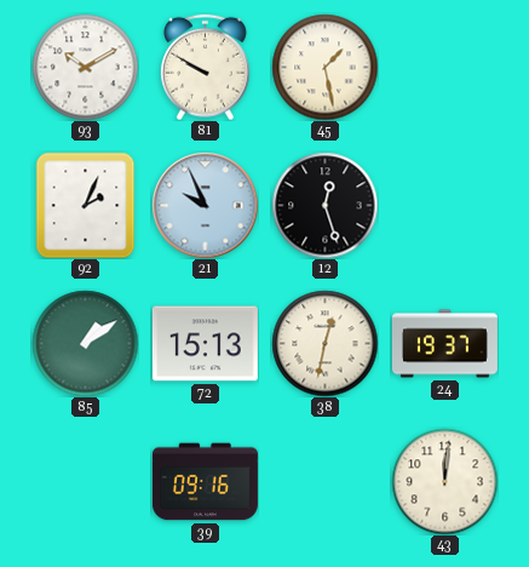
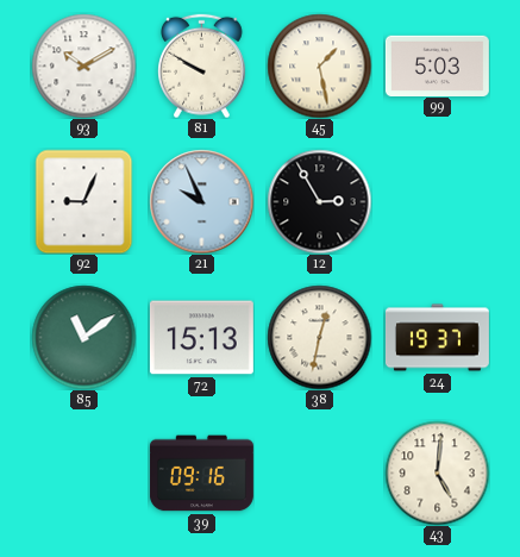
99: none -> 5:03 (437, 65)
92: 2:04 -> 9:04 (84, 201)
12: 12:27 -> 2:55 (319, 201)
85: 1:09 -> 11:09 (83, 337)
43: 12:01 -> 5:01 (437, 472)
